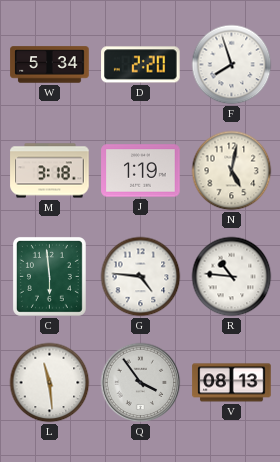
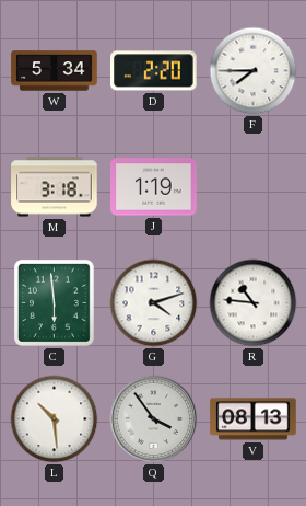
F: 7:57 -> 7:45 (254, 71)
N: 5:02 -> none (232, 171)
G: 4:46 -> 4:12 (154, 303)
L: 11:29 -> 10:29 (55, 419)
